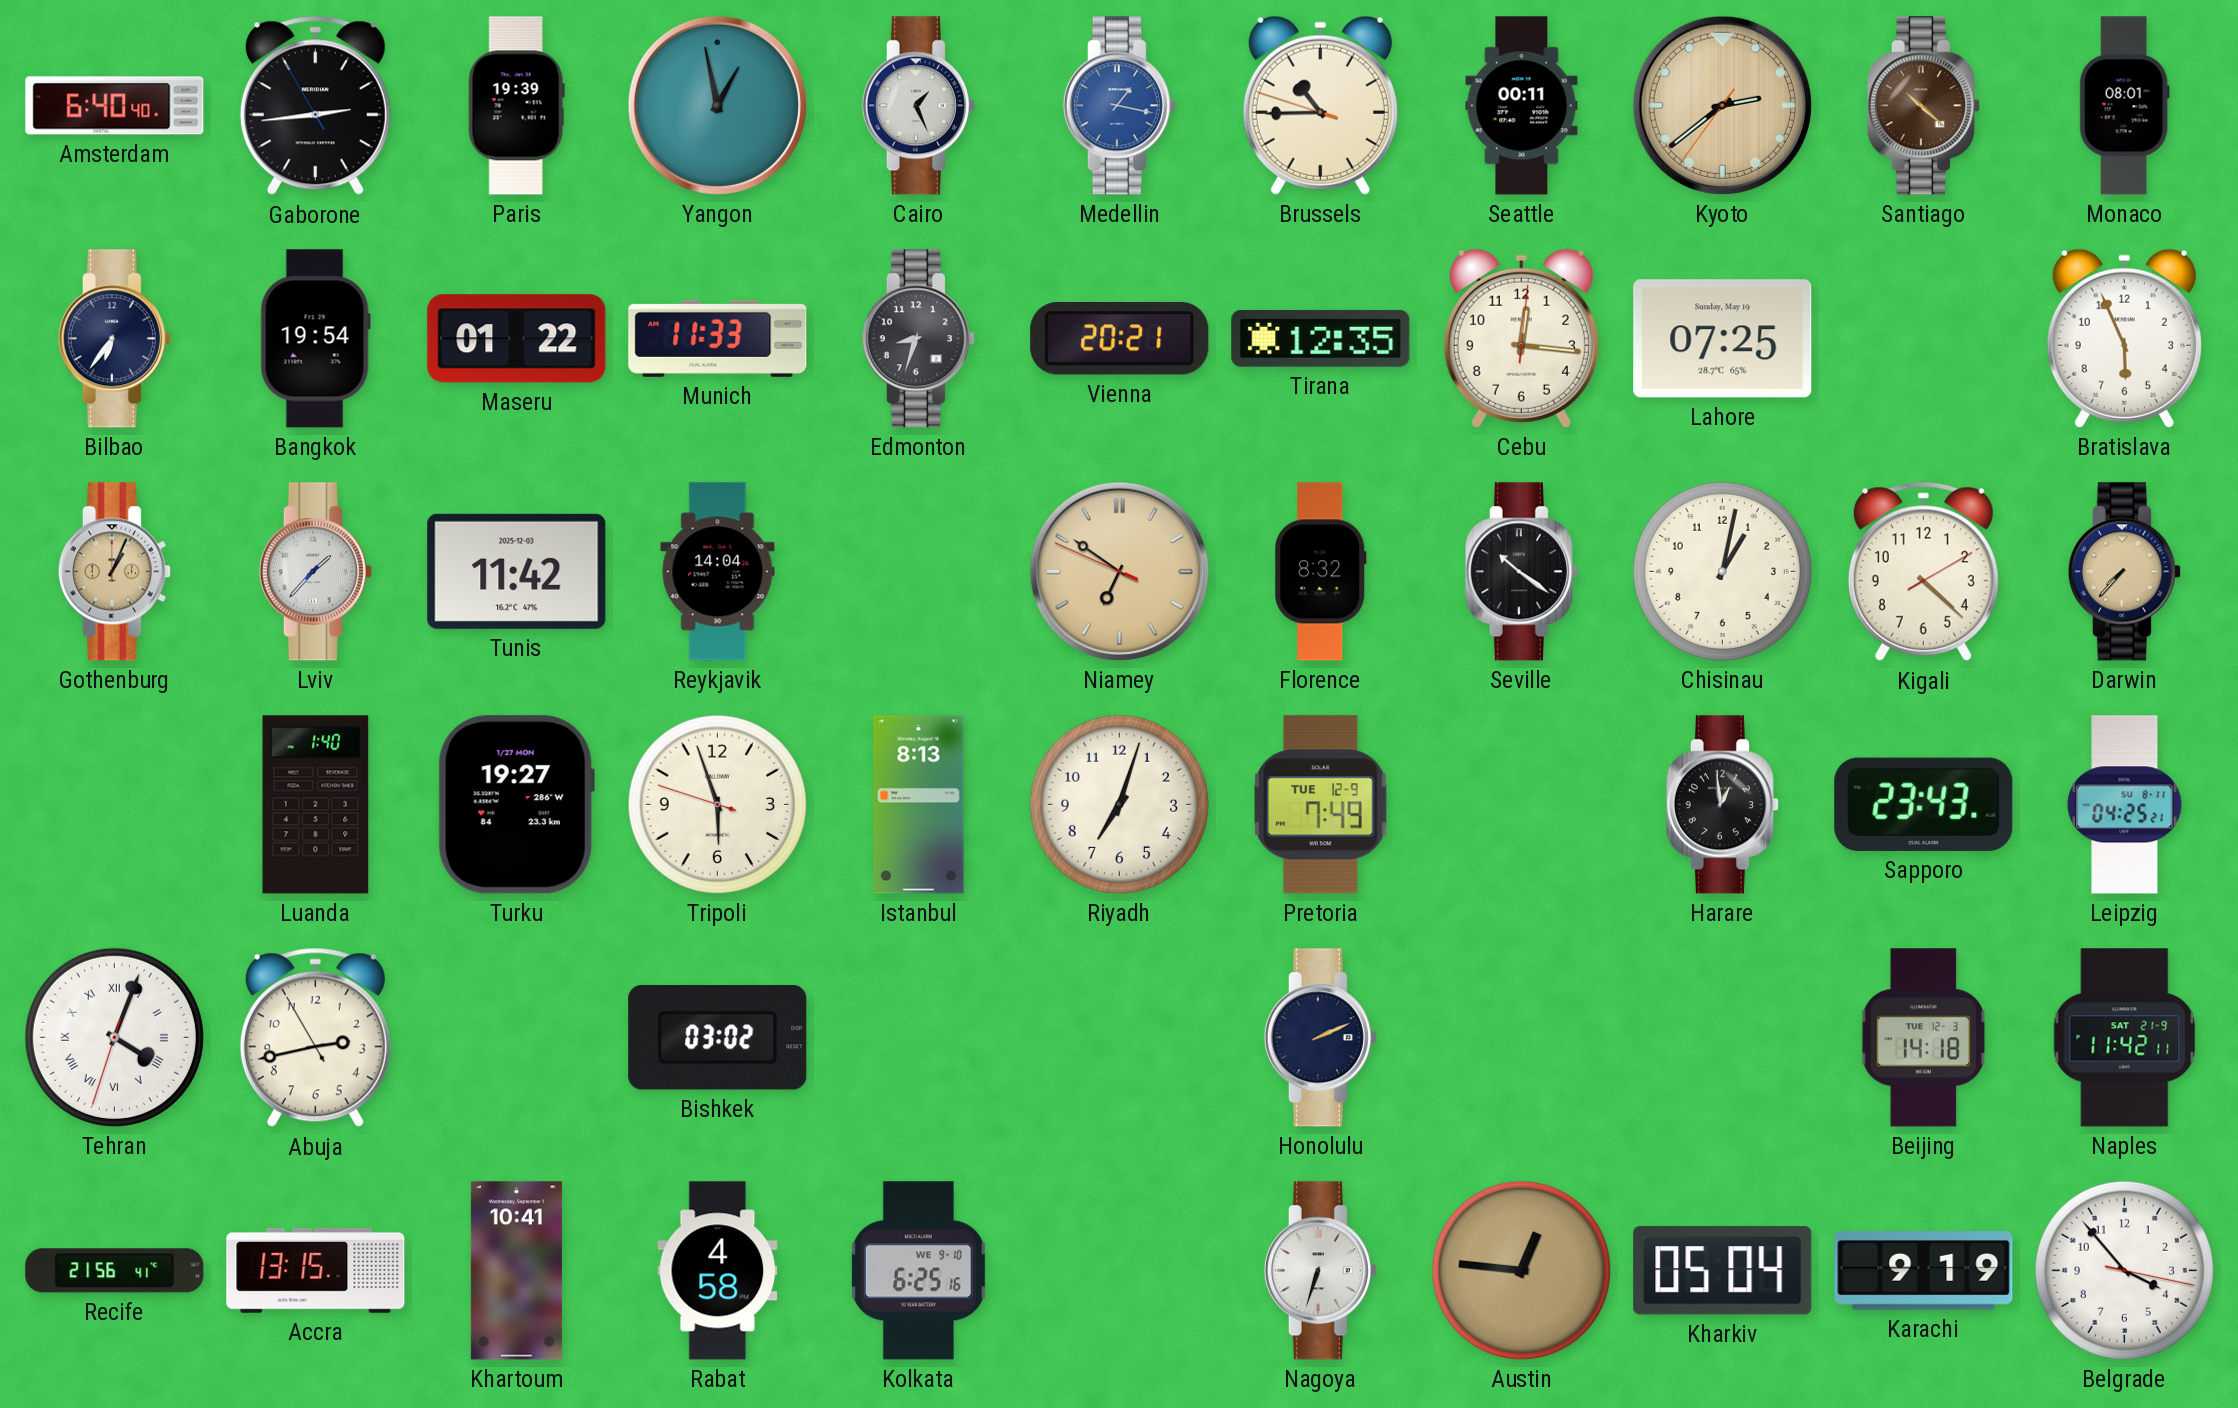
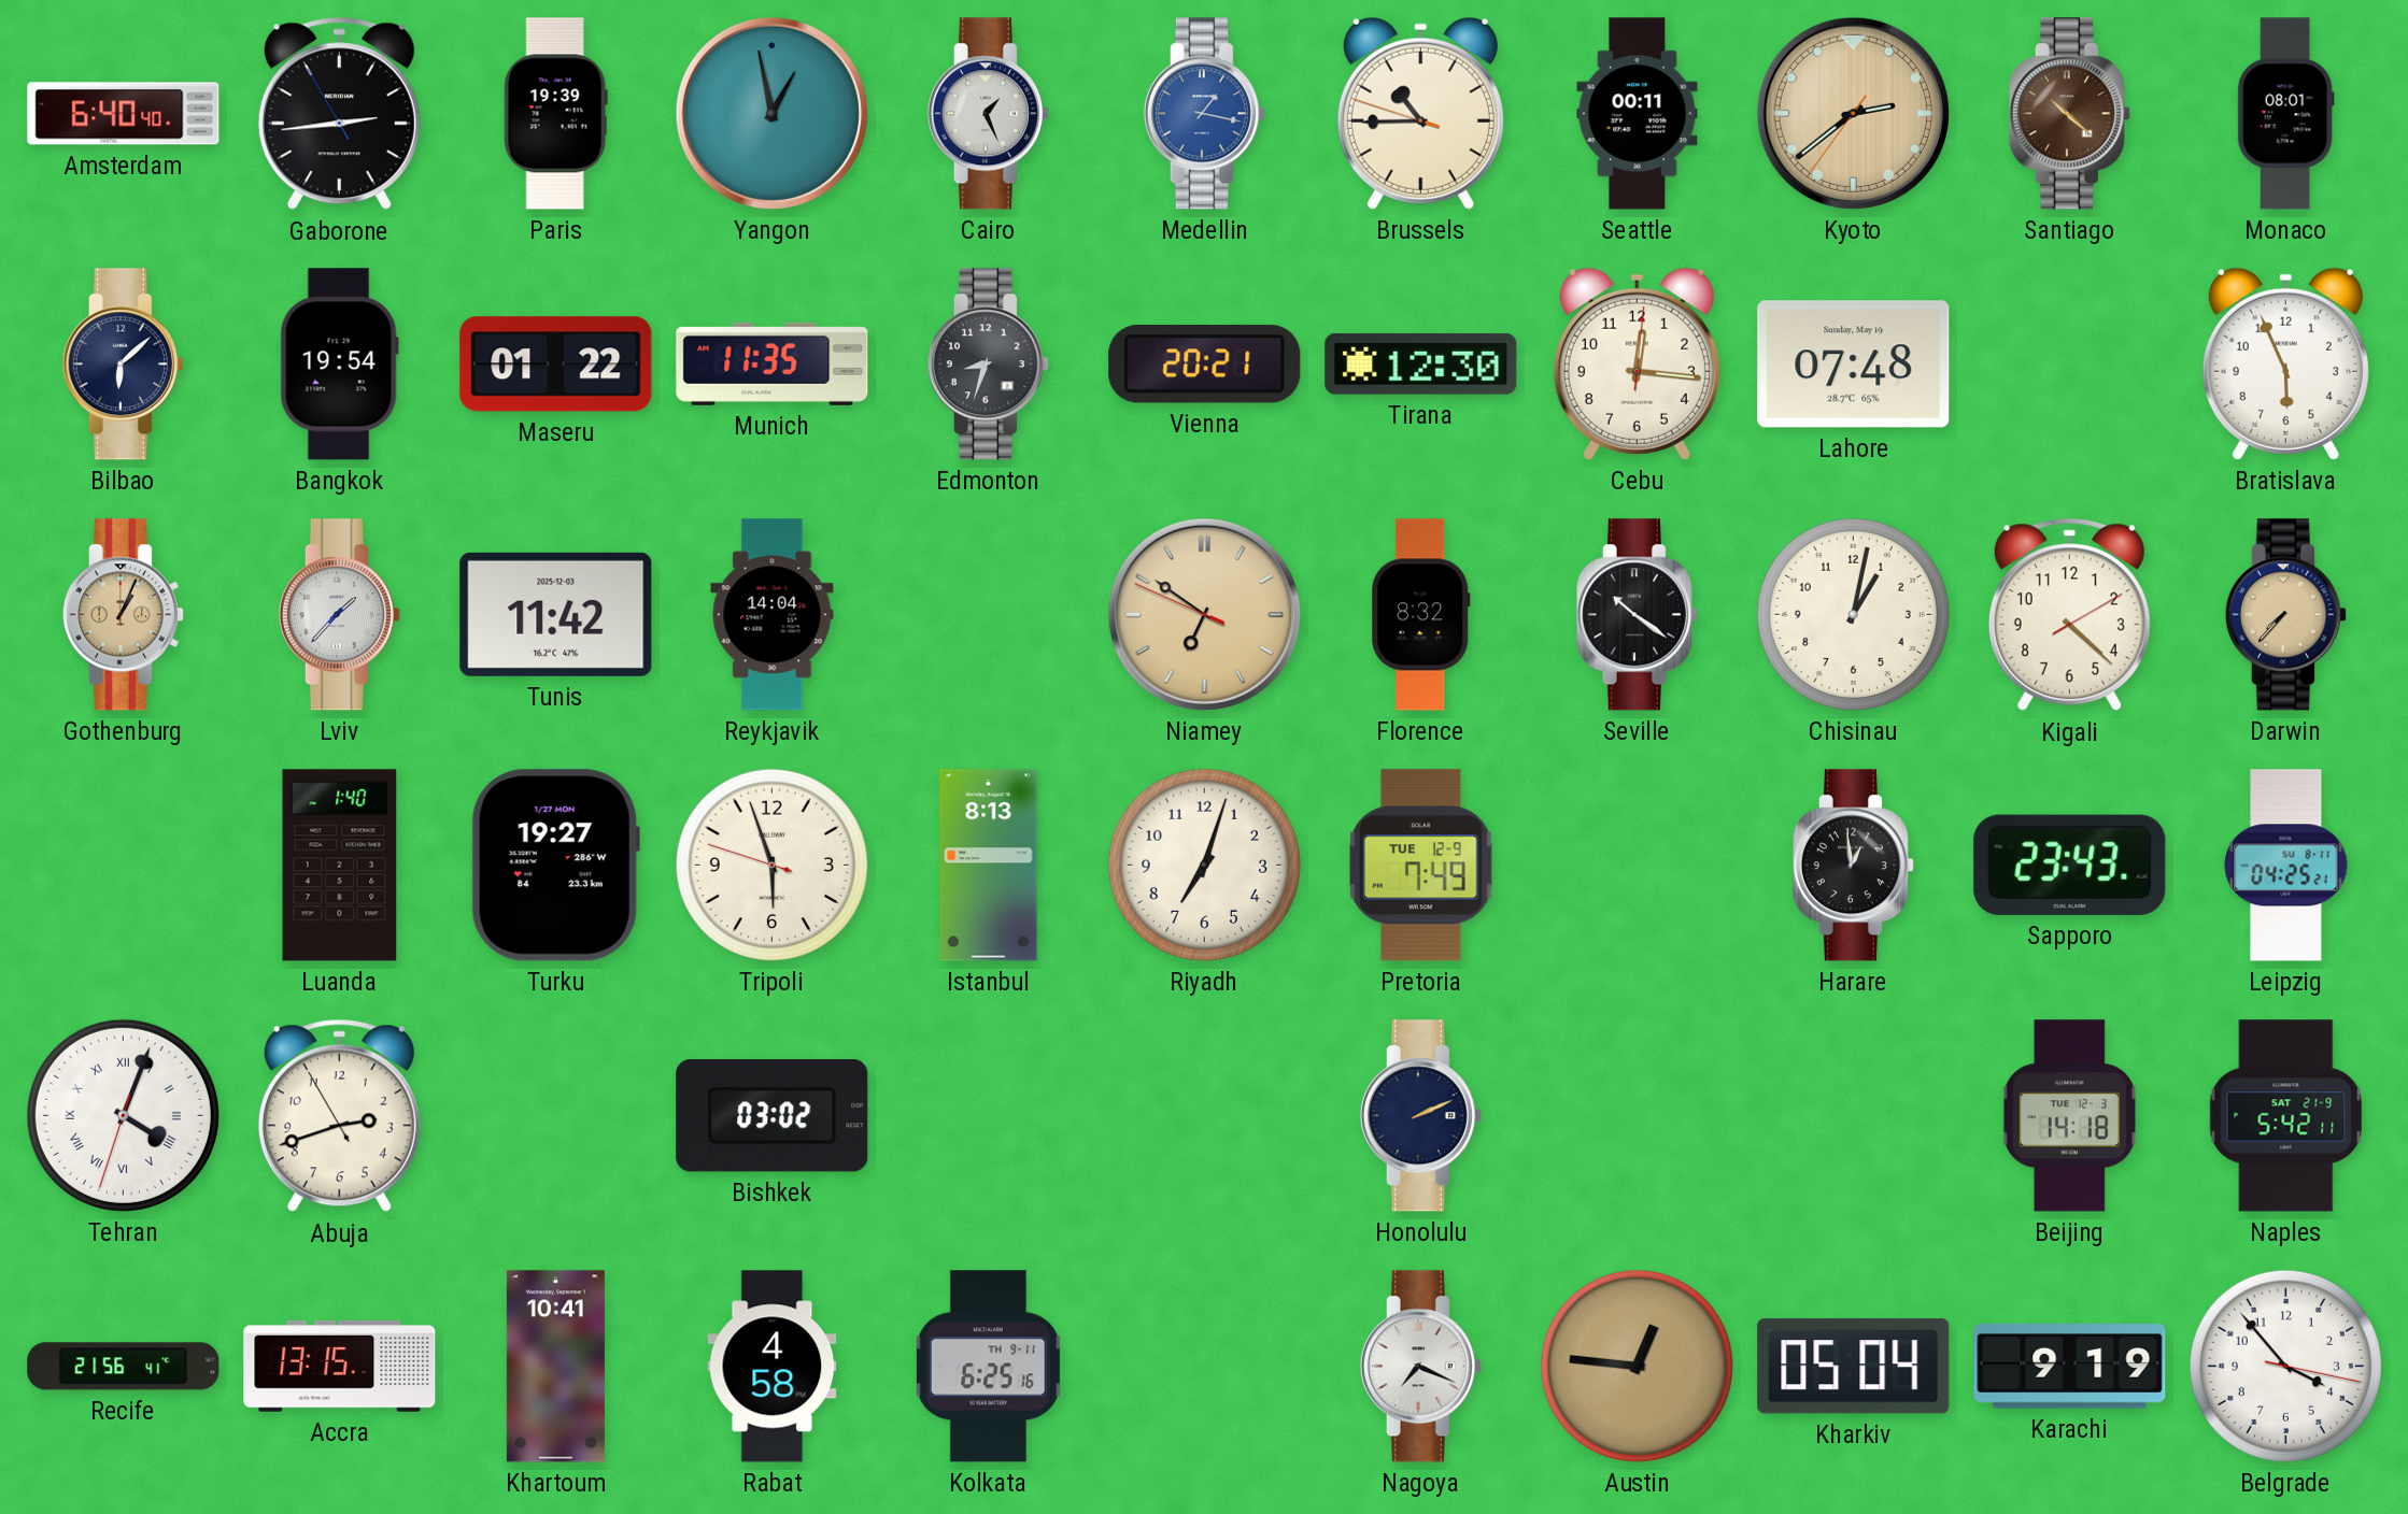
Bilbao: 6:36 -> 6:08 (123, 365)
Munich: 11:33 -> 11:35 (773, 363)
Tirana: 12:35 -> 12:30 (1421, 363)
Lahore: 07:25 -> 07:48 (1854, 365)
Abuja: 2:42 -> 2:41 (339, 1116)
Naples: 11:42 -> 5:42 (2286, 1116)
Kolkata date: WE 9-10 -> TH 9-11 (988, 1367)
Nagoya: 6:33 -> 7:19 (1420, 1367)
